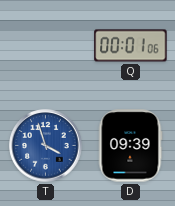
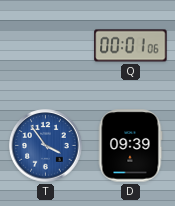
T: 3:57 -> 3:54 (46, 146)
